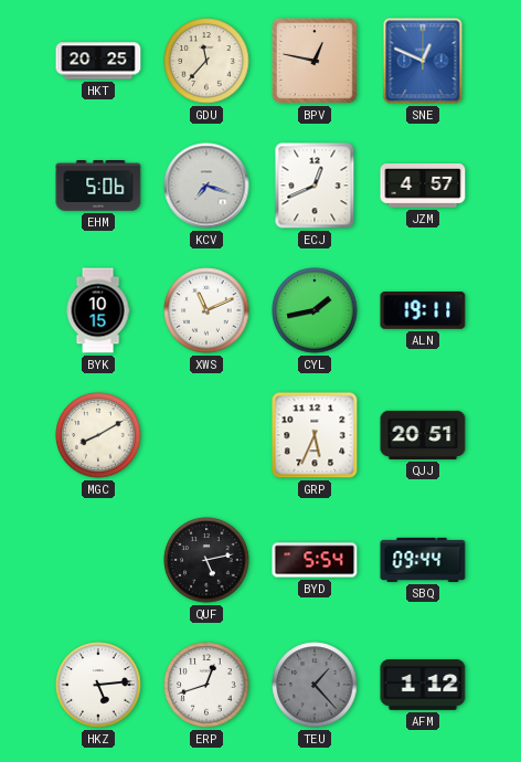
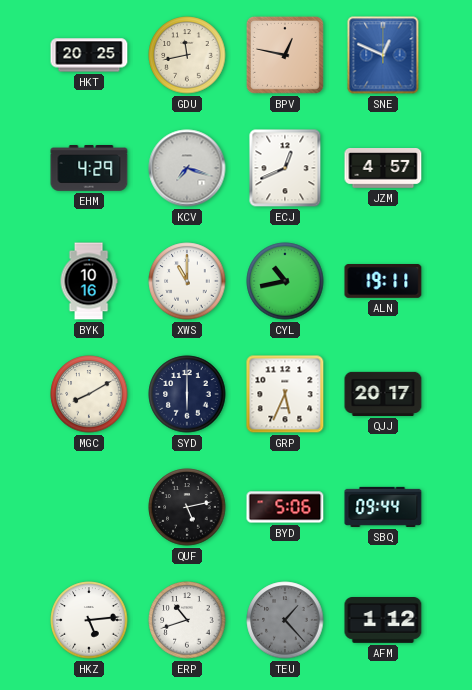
GDU: 11:37 -> 11:43 (187, 55)
EHM: 5:06 -> 4:29 (89, 169)
BYK: 10:15 -> 10:16 (89, 281)
XWS: 11:11 -> 11:00 (187, 281)
CYL: 1:43 -> 10:43 (285, 281)
SYD: none -> 6:00 (187, 394)
QJJ: 20:51 -> 20:17 (383, 394)
BYD: 5:54 -> 5:06 (285, 507)
ERP: 12:42 -> 10:42 (187, 620)
